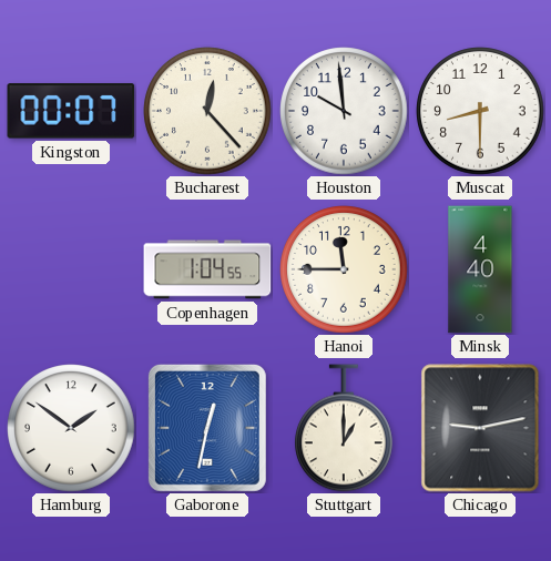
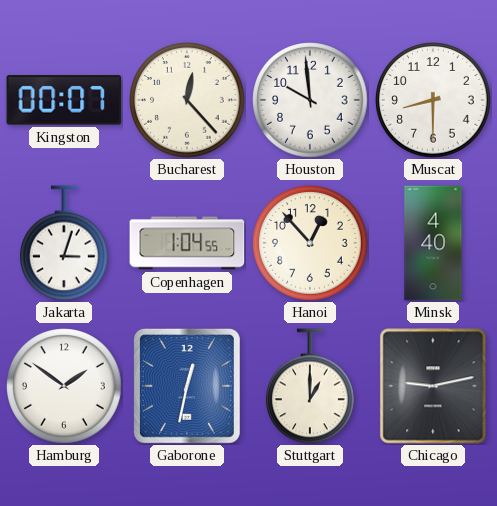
Jakarta: none -> 3:03 (65, 243)
Hanoi: 11:45 -> 12:53 (310, 243)
